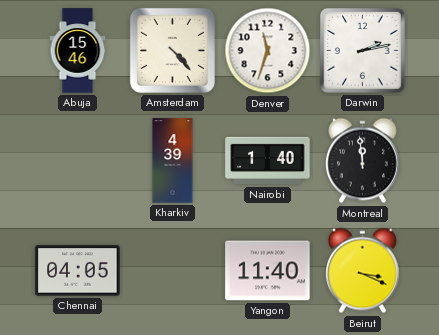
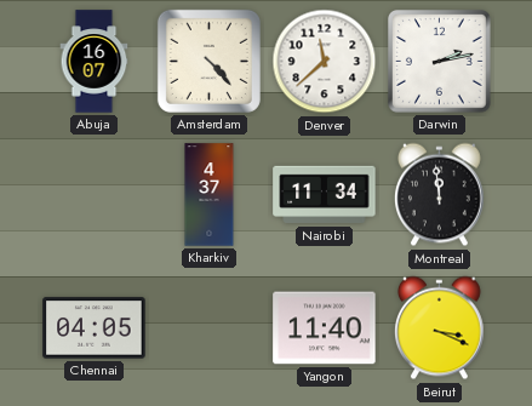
Abuja: 15:46 -> 16:07 (95, 62)
Denver: 11:33 -> 11:38 (325, 62)
Kharkiv: 4:39 -> 4:37 (210, 195)
Nairobi: 1:40 -> 11:34 (325, 195)
